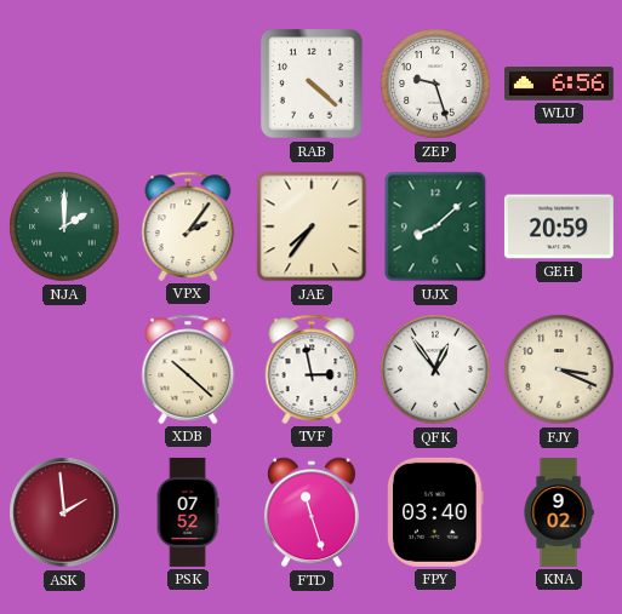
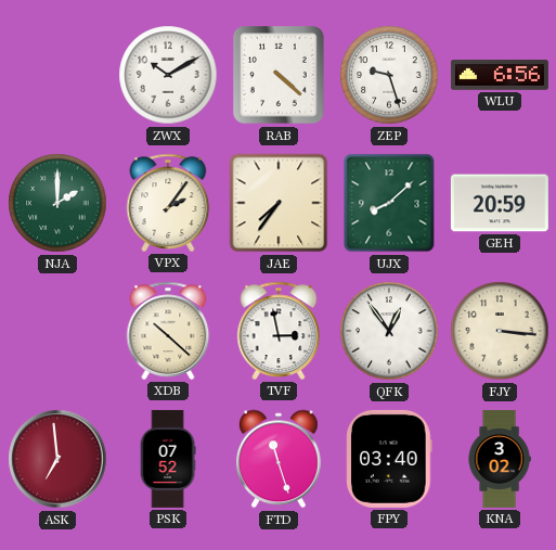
ZWX: none -> 10:10 (168, 75)
FJY: 3:19 -> 3:16 (500, 331)
ASK: 1:59 -> 6:59 (57, 459)
KNA: 9:02 -> 3:02 (500, 459)
